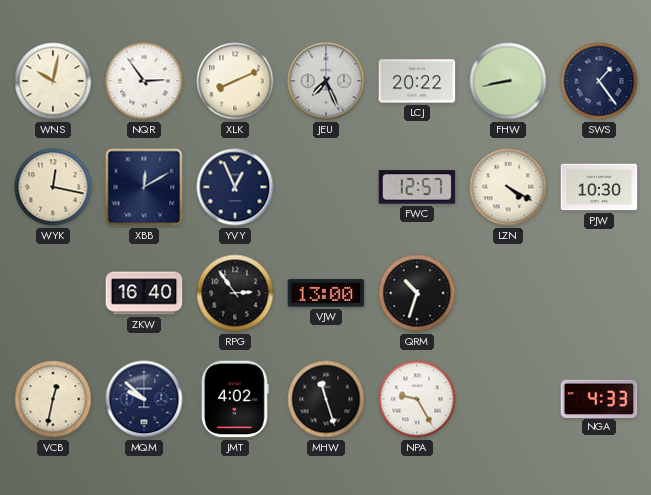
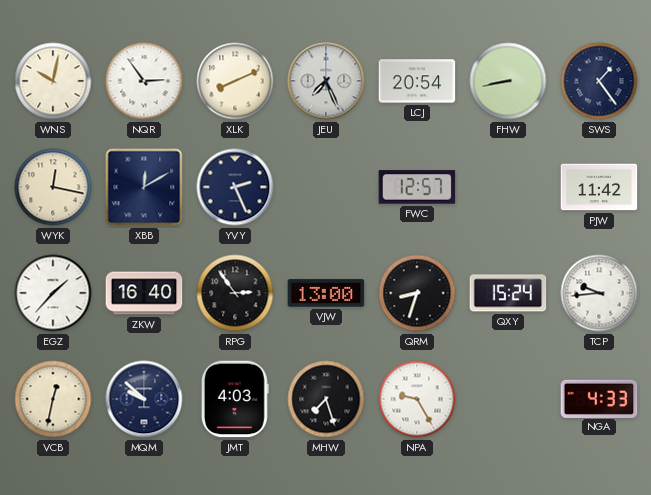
LCJ: 20:22 -> 20:54 (417, 81)
YVY: 12:56 -> 2:26 (235, 187)
LZN: 4:20 -> none (508, 187)
PJW: 10:30 -> 11:42 (599, 187)
EGZ: none -> 1:37 (53, 293)
QRM: 10:33 -> 8:33 (417, 293)
QXY: none -> 15:24 (508, 293)
TCP: none -> 9:44 (599, 293)
JMT: 4:02 -> 4:03 (235, 399)
MHW: 11:27 -> 7:27 (326, 399)
